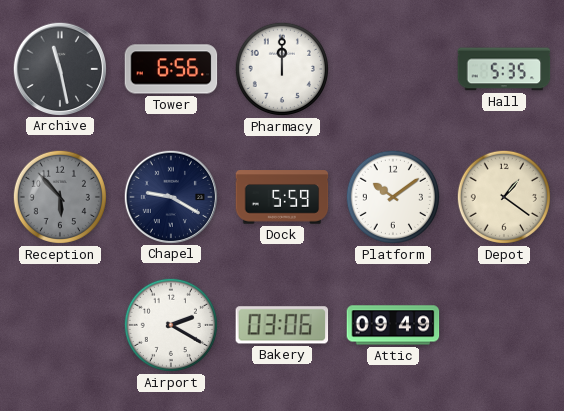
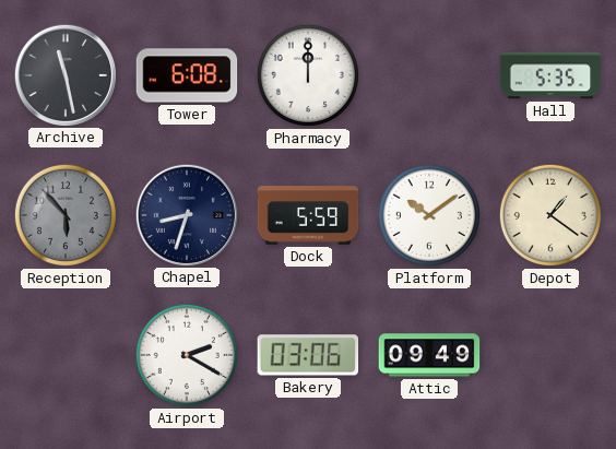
Tower: 6:56 -> 6:08 (187, 75)
Chapel: 9:20 -> 8:33 (186, 214)
